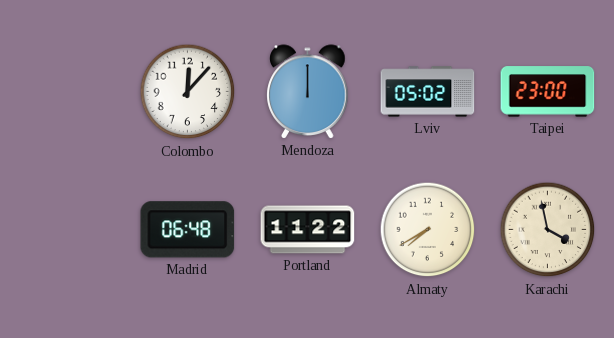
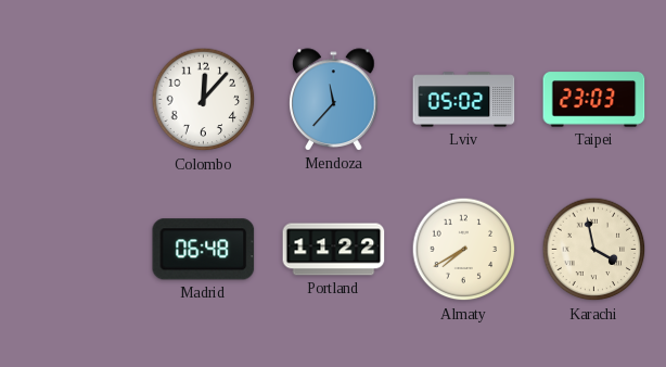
Mendoza: 12:00 -> 11:37 (334, 100)
Taipei: 23:00 -> 23:03 (594, 100)
